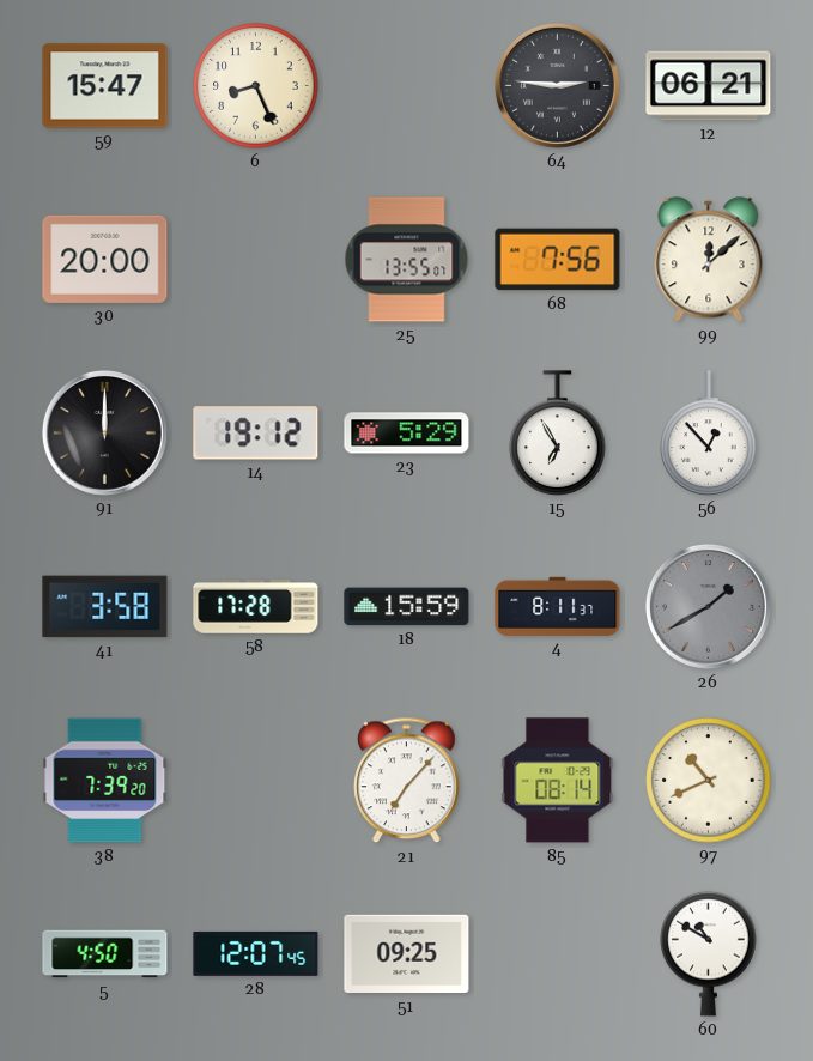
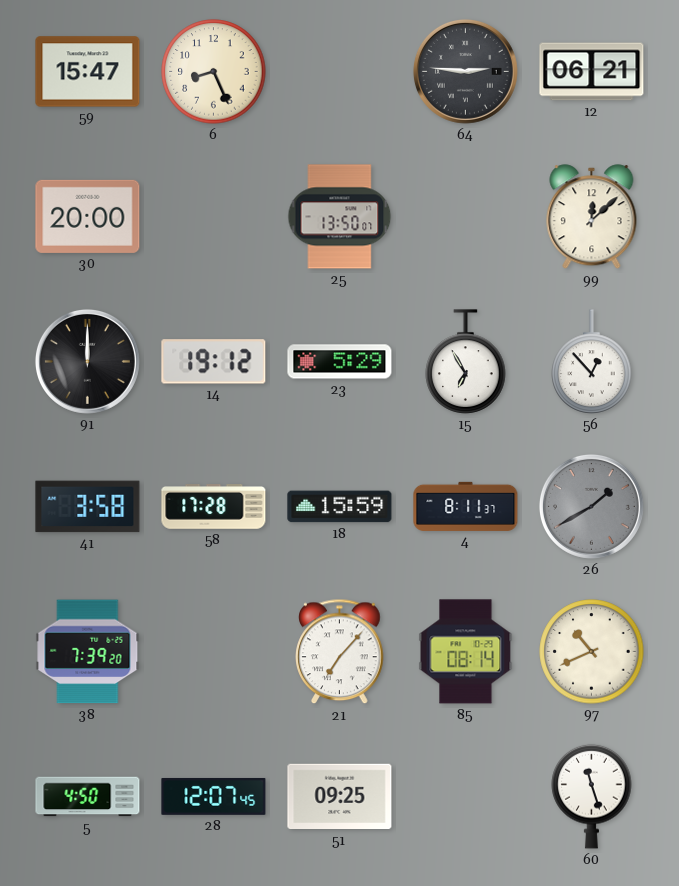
25: 13:55 -> 13:50 (340, 217)
68: 7:56 -> none (558, 260)
60: 10:50 -> 11:27 (592, 796)
